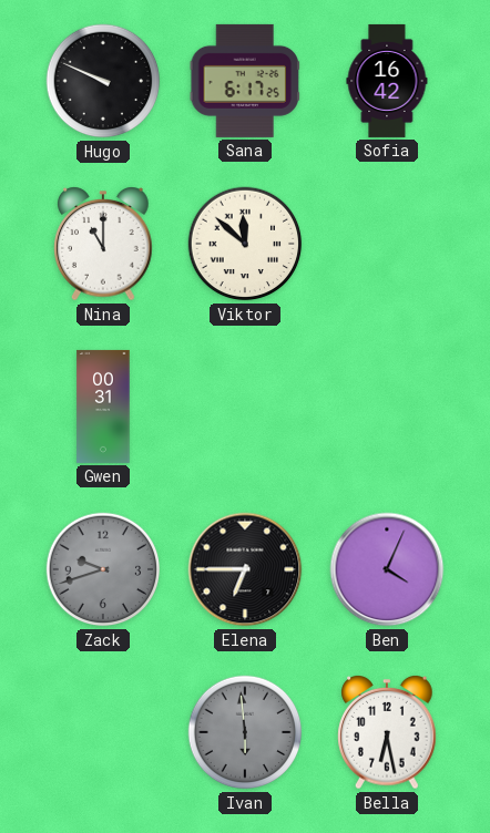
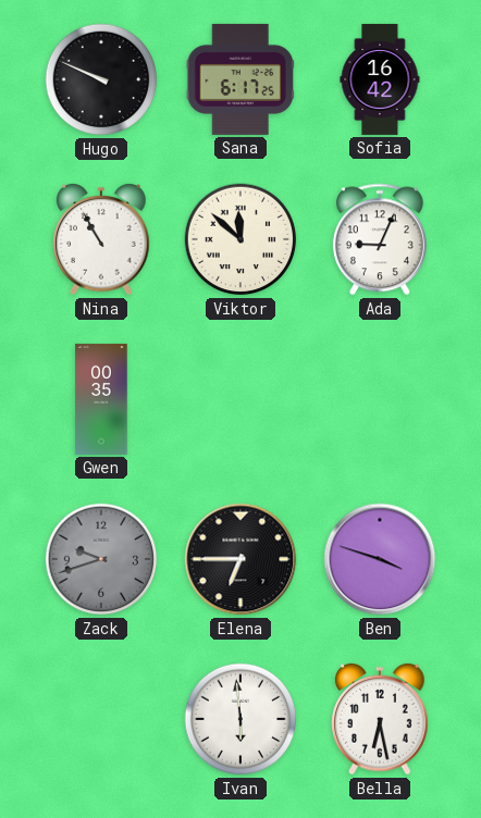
Nina: 11:00 -> 10:55 (101, 240)
Ada: none -> 9:04 (380, 239)
Gwen: 00:31 -> 00:35 (101, 399)
Ben: 4:04 -> 3:48 (380, 559)
Ivan dial: grey -> white (240, 719)
